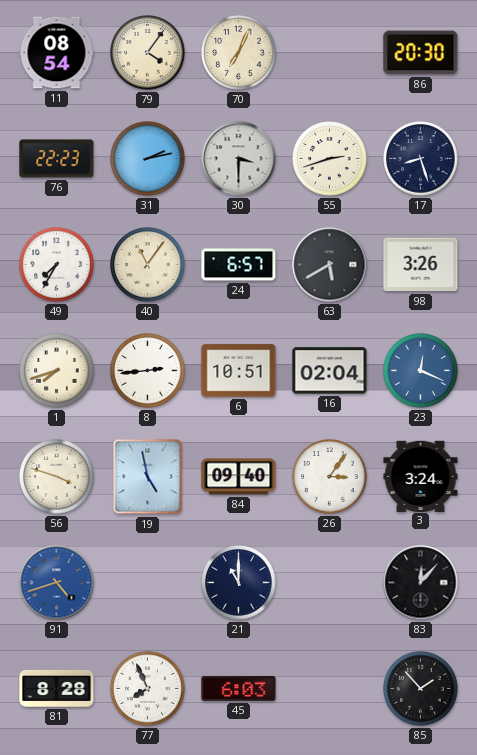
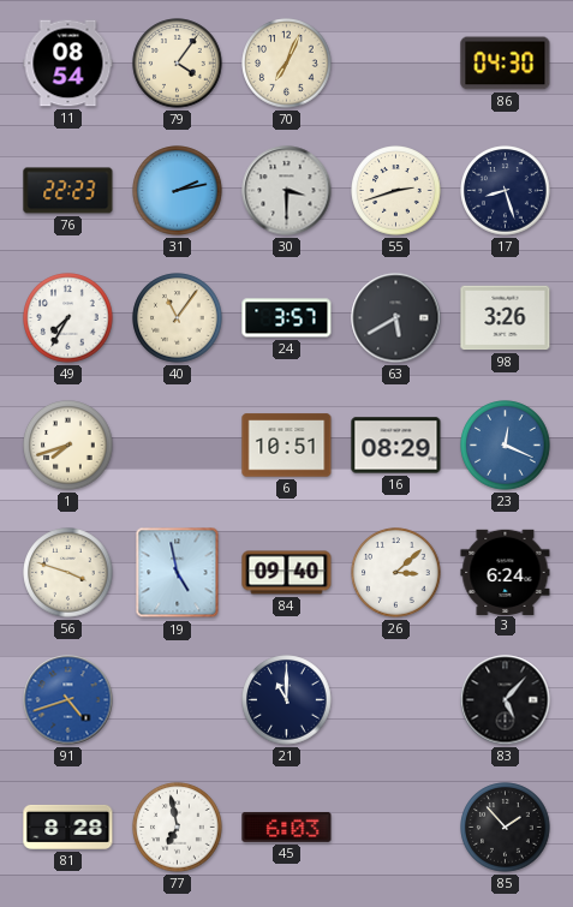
86: 20:30 -> 04:30 (506, 64)
24: 6:57 -> 3:57 (287, 318)
8: 2:44 -> none (148, 371)
16: 02:04 -> 08:29 (396, 446)
26: 3:06 -> 3:08 (396, 573)
3: 3:24 -> 6:24 (506, 572)
83: 12:07 -> 5:07 (506, 700)
77: 7:56 -> 6:58 (178, 828)
